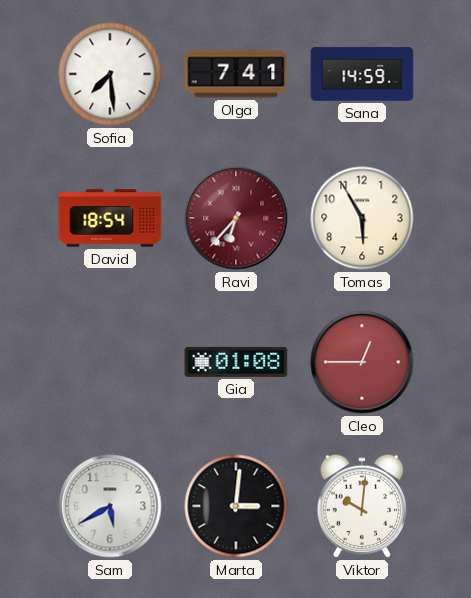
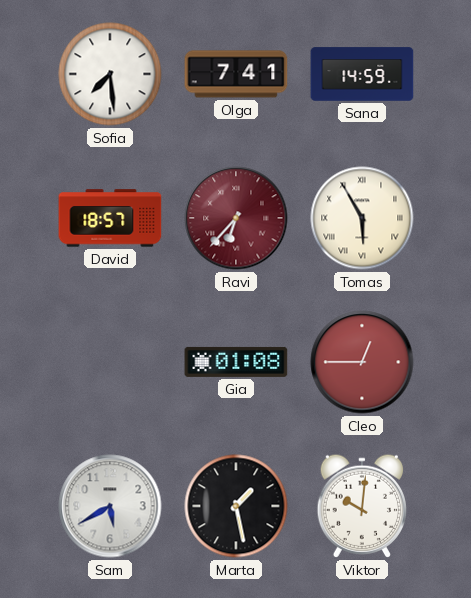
David: 18:54 -> 18:57 (110, 218)
Tomas numerals: Arabic -> Roman (362, 218)
Marta: 3:01 -> 1:28 (236, 506)
